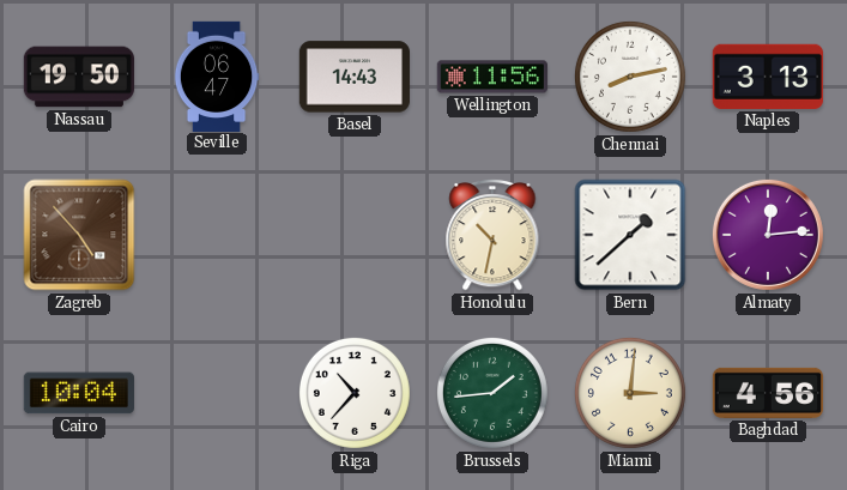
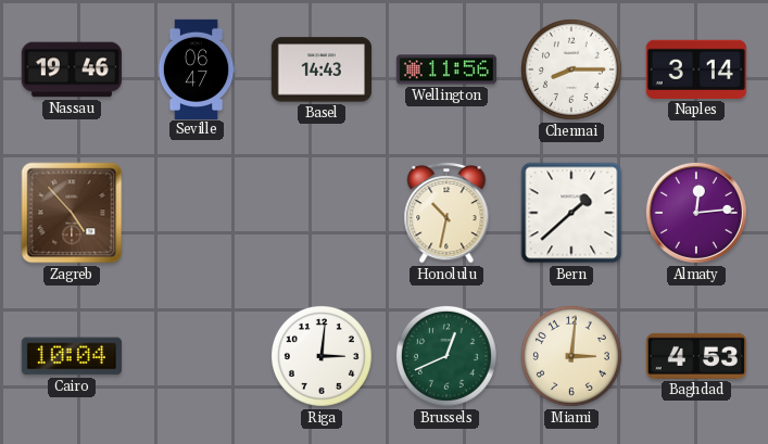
Nassau: 19:50 -> 19:46 (71, 69)
Chennai: 8:13 -> 8:15 (571, 69)
Naples: 3:13 -> 3:14 (696, 69)
Riga: 10:37 -> 3:01 (322, 356)
Brussels: 1:44 -> 12:41 (446, 356)
Baghdad: 4:56 -> 4:53 (695, 356)
